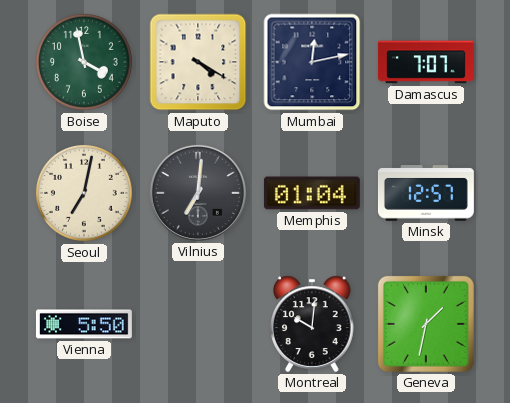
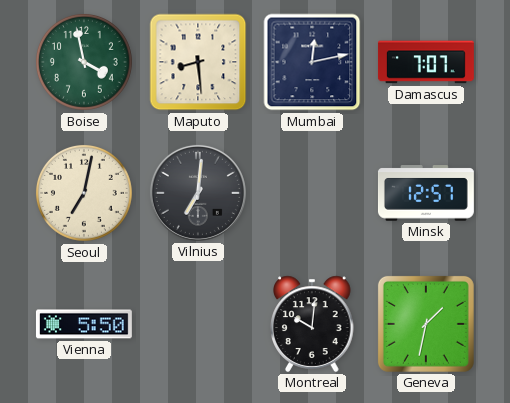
Maputo: 4:20 -> 8:29 (198, 62)
Memphis: 01:04 -> none (312, 193)
